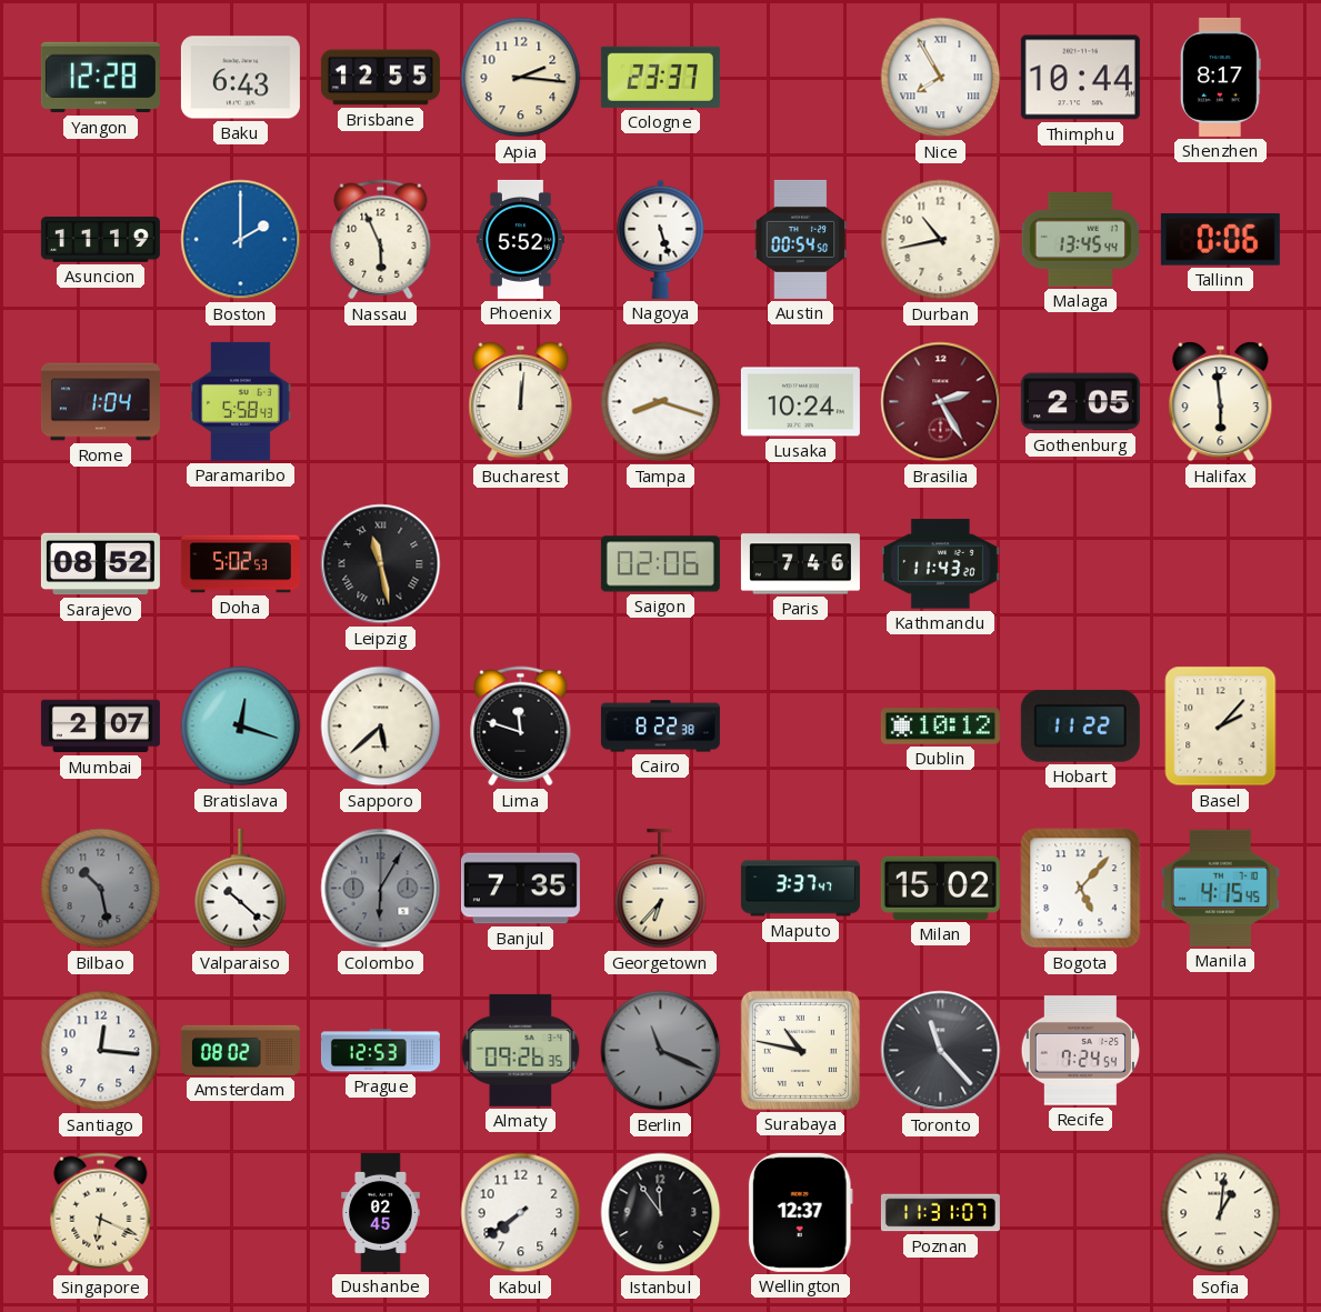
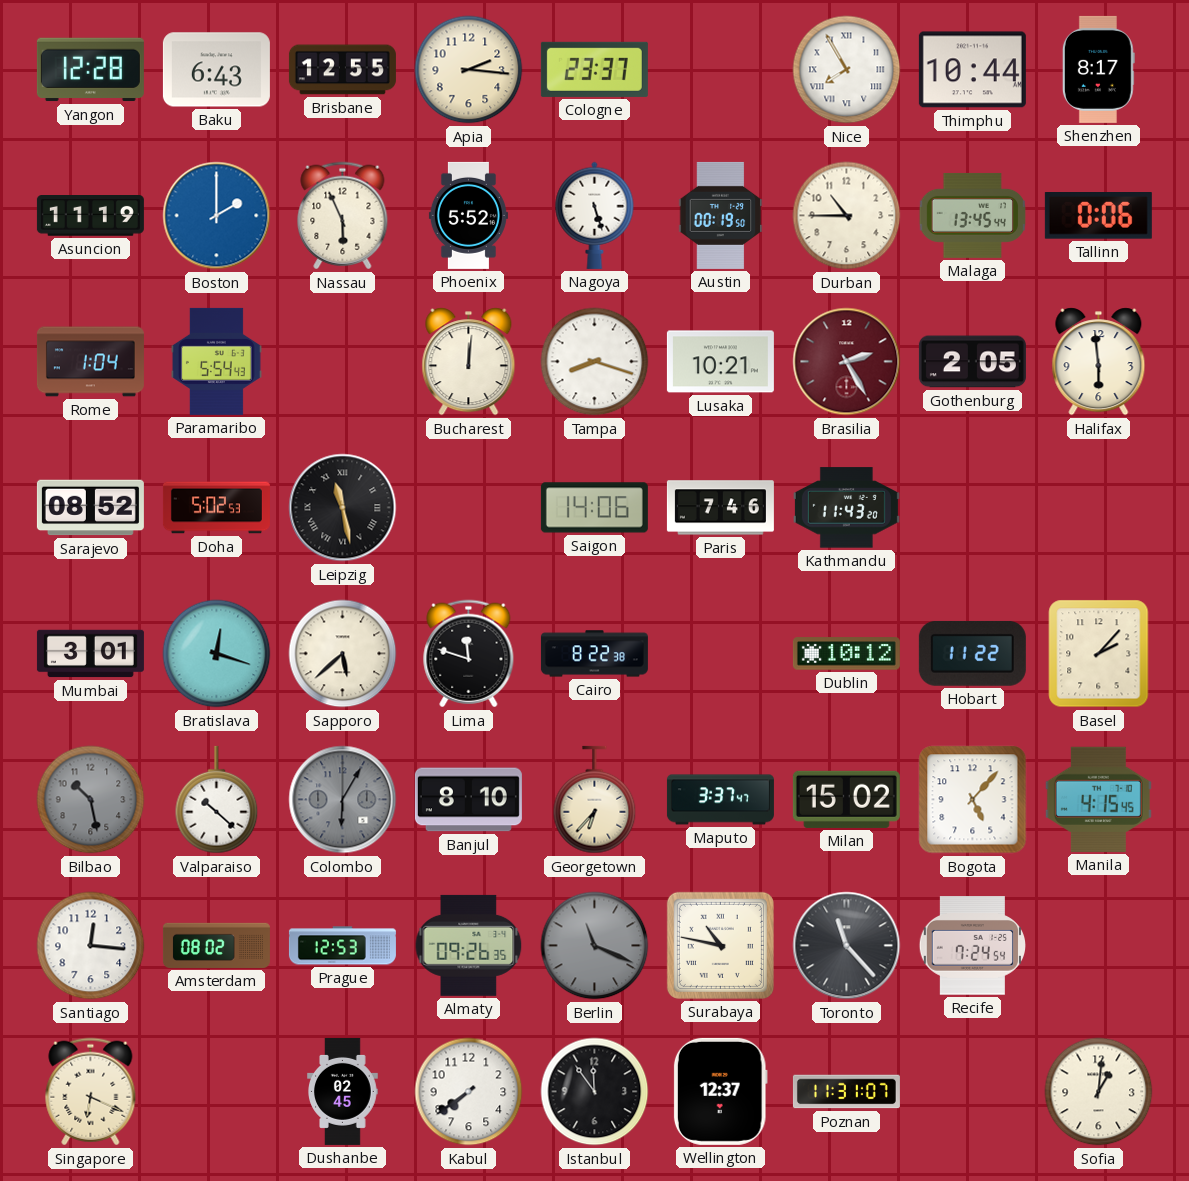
Austin: 00:54 -> 00:19 (721, 215)
Durban: 10:43 -> 10:45 (847, 216)
Paramaribo: 5:58 -> 5:54 (216, 361)
Lusaka: 10:24 -> 10:21 (720, 362)
Saigon: 02:06 -> 14:06 (594, 508)
Mumbai: 2:07 -> 3:01 (90, 654)
Banjul: 7:35 -> 8:10 (468, 800)
